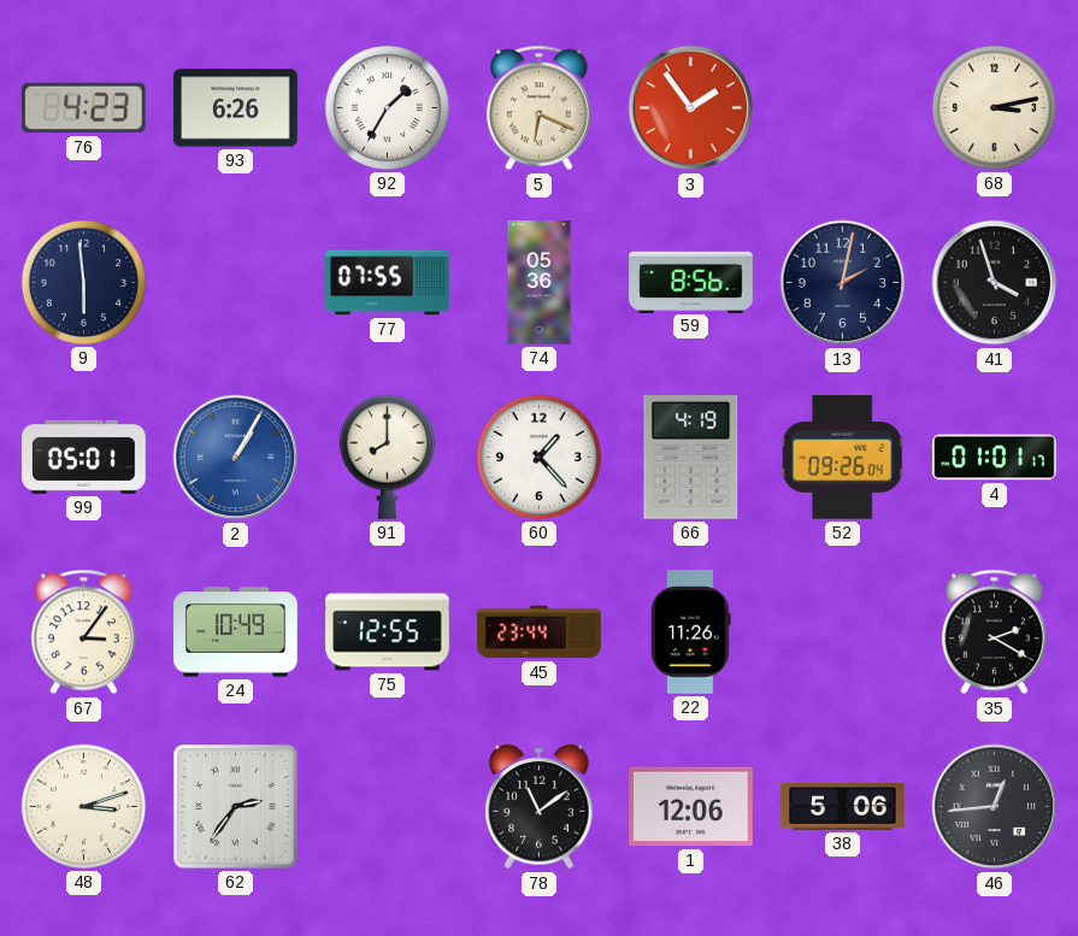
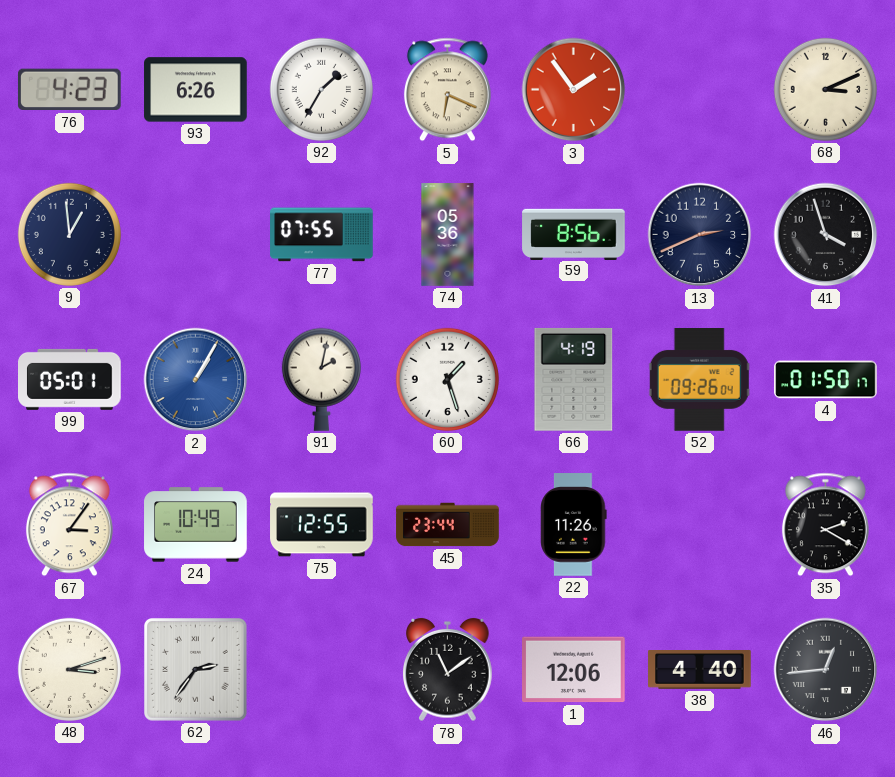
68: 3:13 -> 3:11 (825, 89)
9: 5:59 -> 12:59 (69, 234)
13: 2:02 -> 2:41 (700, 235)
91: 8:00 -> 2:02 (321, 379)
60: 1:23 -> 1:27 (447, 379)
4: 01:01 -> 01:50 (826, 380)
38: 5:06 -> 4:40 (700, 670)
